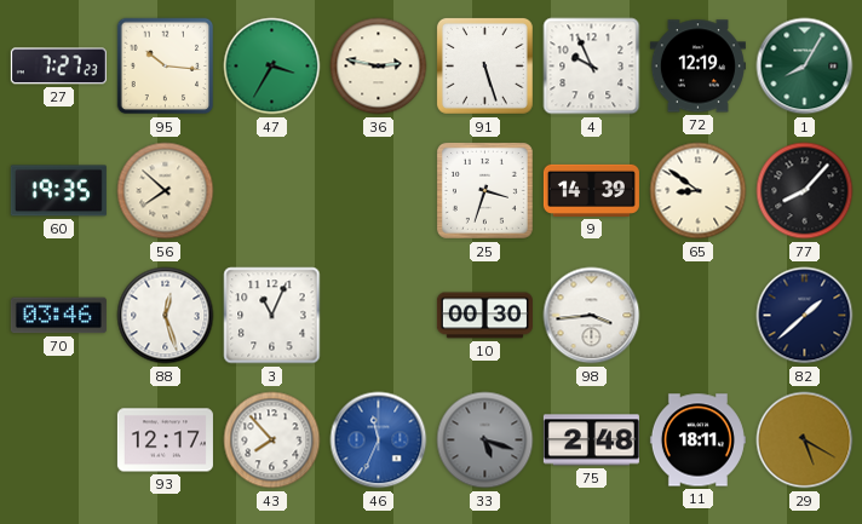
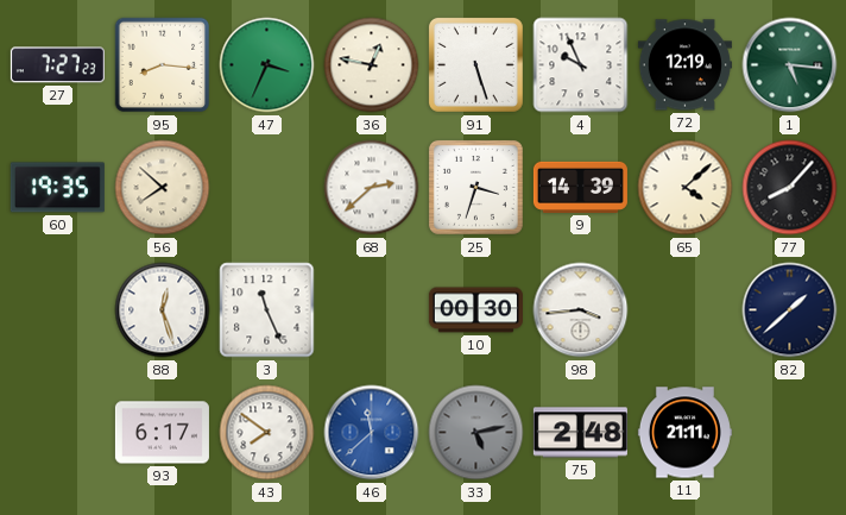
95: 10:16 -> 8:16 (163, 65)
47: 3:35 -> 3:34 (267, 65)
36: 2:47 -> 12:47 (372, 65)
1: 8:05 -> 5:16 (790, 65)
68: none -> 2:38 (372, 188)
65: 8:51 -> 4:08 (686, 188)
70: 03:46 -> none (58, 316)
3: 11:04 -> 11:26 (267, 310)
93: 12:17 -> 6:17 (162, 433)
43: 7:53 -> 7:51 (267, 433)
46: 11:34 -> 11:38 (372, 433)
33: 5:18 -> 5:13 (476, 433)
11: 18:11 -> 21:11 (684, 433)
29: 5:20 -> none (805, 440)
